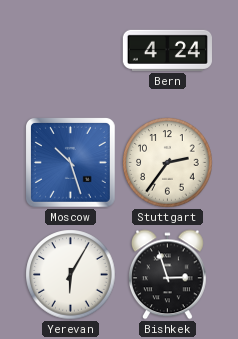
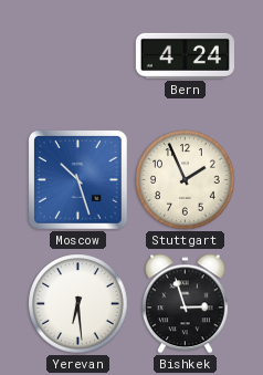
Stuttgart: 2:36 -> 1:56 (186, 180)
Yerevan: 6:05 -> 6:29 (78, 304)
